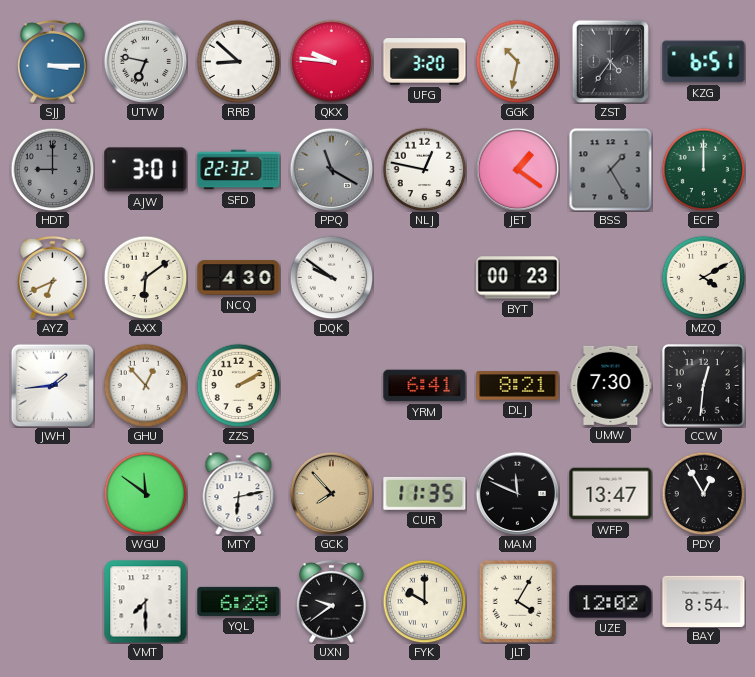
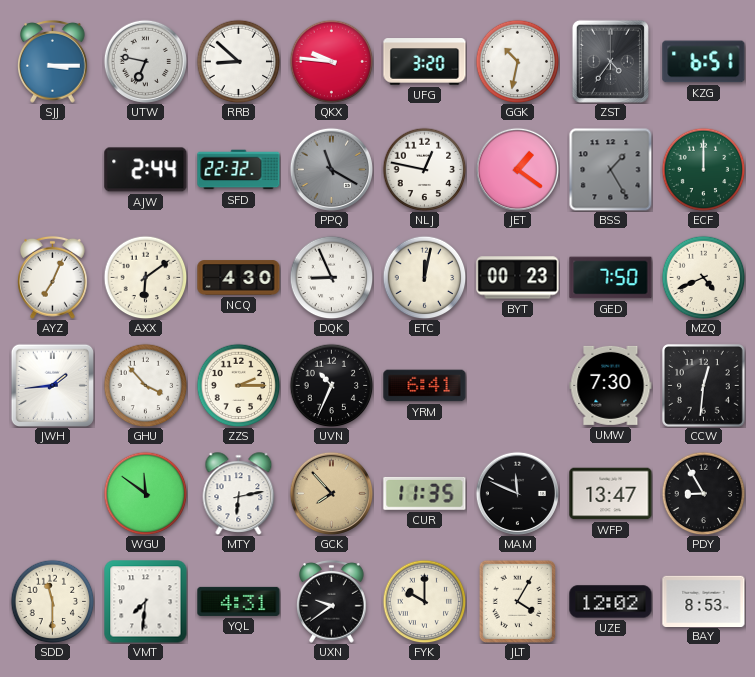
HDT: 9:00 -> none (52, 169)
AJW: 3:01 -> 2:44 (146, 170)
AYZ: 6:41 -> 7:04 (53, 277)
DQK: 9:51 -> 8:56 (331, 277)
ETC: none -> 12:02 (424, 277)
GED: none -> 7:50 (611, 278)
MZQ: 4:10 -> 4:41 (703, 277)
GHU: 12:53 -> 3:53 (145, 385)
ZZS: 2:10 -> 2:15 (238, 385)
UVN: none -> 10:34 (331, 385)
DLJ: 8:21 -> none (518, 386)
PDY: 12:55 -> 8:55 (703, 493)
SDD: none -> 11:30 (52, 601)
VMT: 7:30 -> 7:31 (146, 602)
YQL: 6:28 -> 4:31 (239, 601)
BAY: 8:54 -> 8:53 (704, 601)
